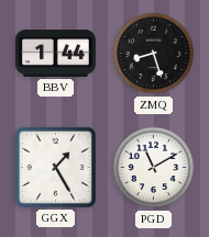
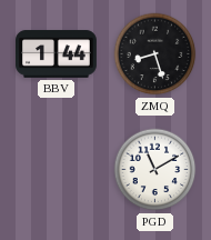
GGX: 1:25 -> none (55, 167)
